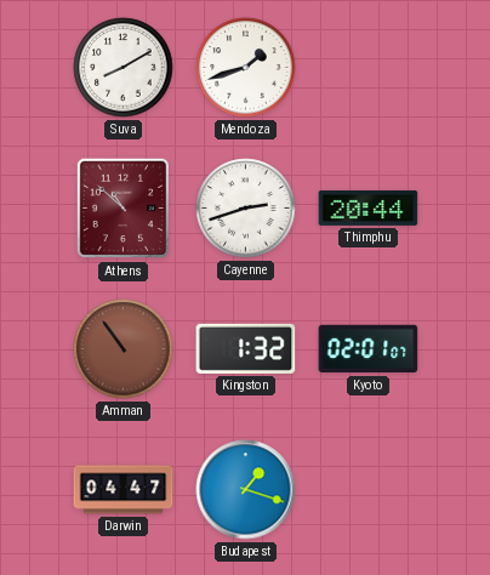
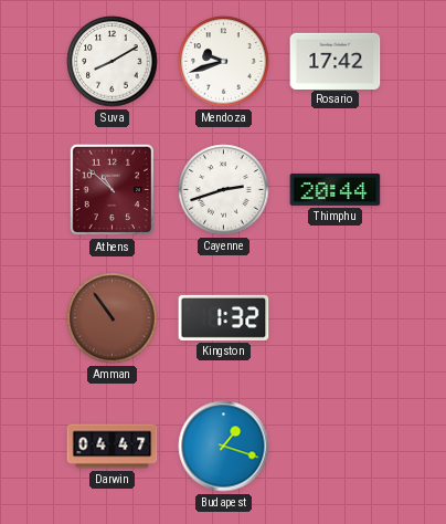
Mendoza: 1:42 -> 9:42 (224, 62)
Rosario: none -> 17:42 (336, 61)
Kyoto: 02:01 -> none (369, 349)
